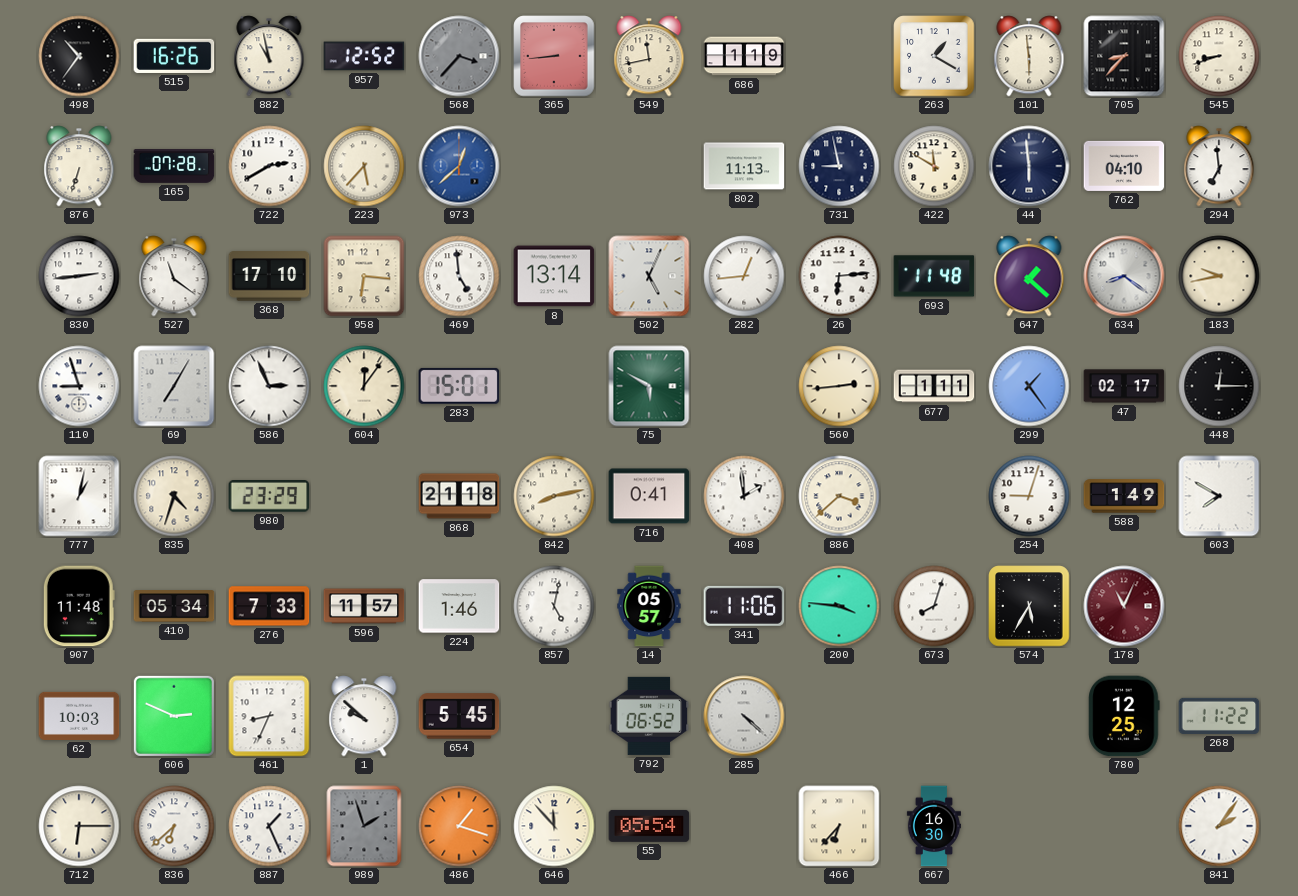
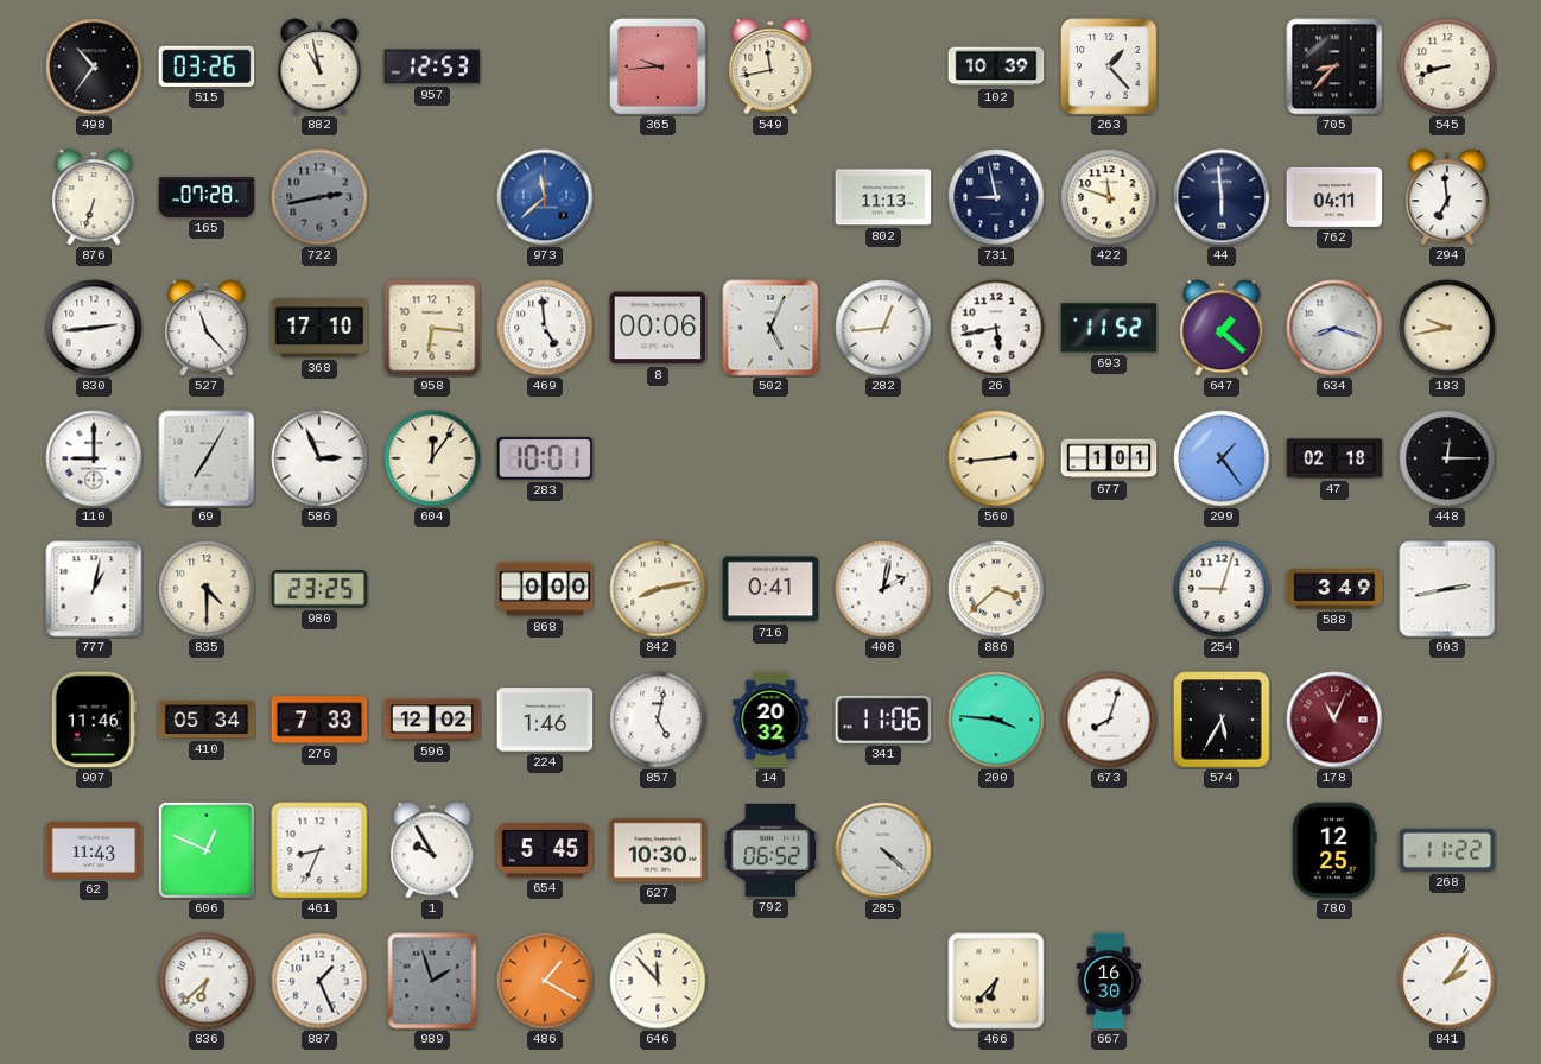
515: 16:26 -> 03:26 (207, 66)
957: 12:52 -> 12:53 (432, 66)
568: 3:37 -> none (459, 56)
365: 8:44 -> 9:44 (658, 66)
686: 1:19 -> none (744, 56)
102: none -> 10:39 (996, 66)
263: 1:20 -> 1:23 (1109, 66)
101: 5:59 -> none (1029, 56)
722: 2:40 -> 2:43 (319, 197)
722 dial: white -> grey (319, 197)
223: 5:37 -> none (364, 166)
973: 12:38 -> 11:38 (545, 197)
422: 11:50 -> 11:48 (1109, 197)
762: 04:10 -> 04:11 (1334, 197)
527: 11:21 -> 11:23 (207, 328)
8: 13:14 -> 00:06 (658, 328)
26: 6:14 -> 5:43 (996, 328)
693: 11:48 -> 11:52 (1109, 328)
634: 8:21 -> 8:18 (1334, 328)
110: 8:57 -> 9:00 (94, 458)
283: 15:01 -> 10:01 (545, 458)
75: 5:50 -> none (649, 386)
677: 1:11 -> 1:01 (1109, 458)
47: 02:17 -> 02:18 (1334, 458)
835: 4:33 -> 4:30 (207, 589)
980: 23:29 -> 23:25 (319, 590)
868: 21:18 -> 0:00 (545, 589)
408: 1:59 -> 2:02 (883, 589)
588: 1:49 -> 3:49 (1334, 589)
603: 7:50 -> 2:43 (1447, 589)
907: 11:48 -> 11:46 (94, 720)
596: 11:57 -> 12:02 (432, 720)
14: 05:57 -> 20:32 (770, 720)
62: 10:03 -> 11:43 (94, 850)
606: 2:49 -> 12:49 (207, 850)
1: 9:52 -> 9:55 (432, 850)
627: none -> 10:30 (658, 850)
712: 6:15 -> none (79, 826)
486: 1:18 -> 1:20 (545, 981)
55: 05:54 -> none (649, 826)
